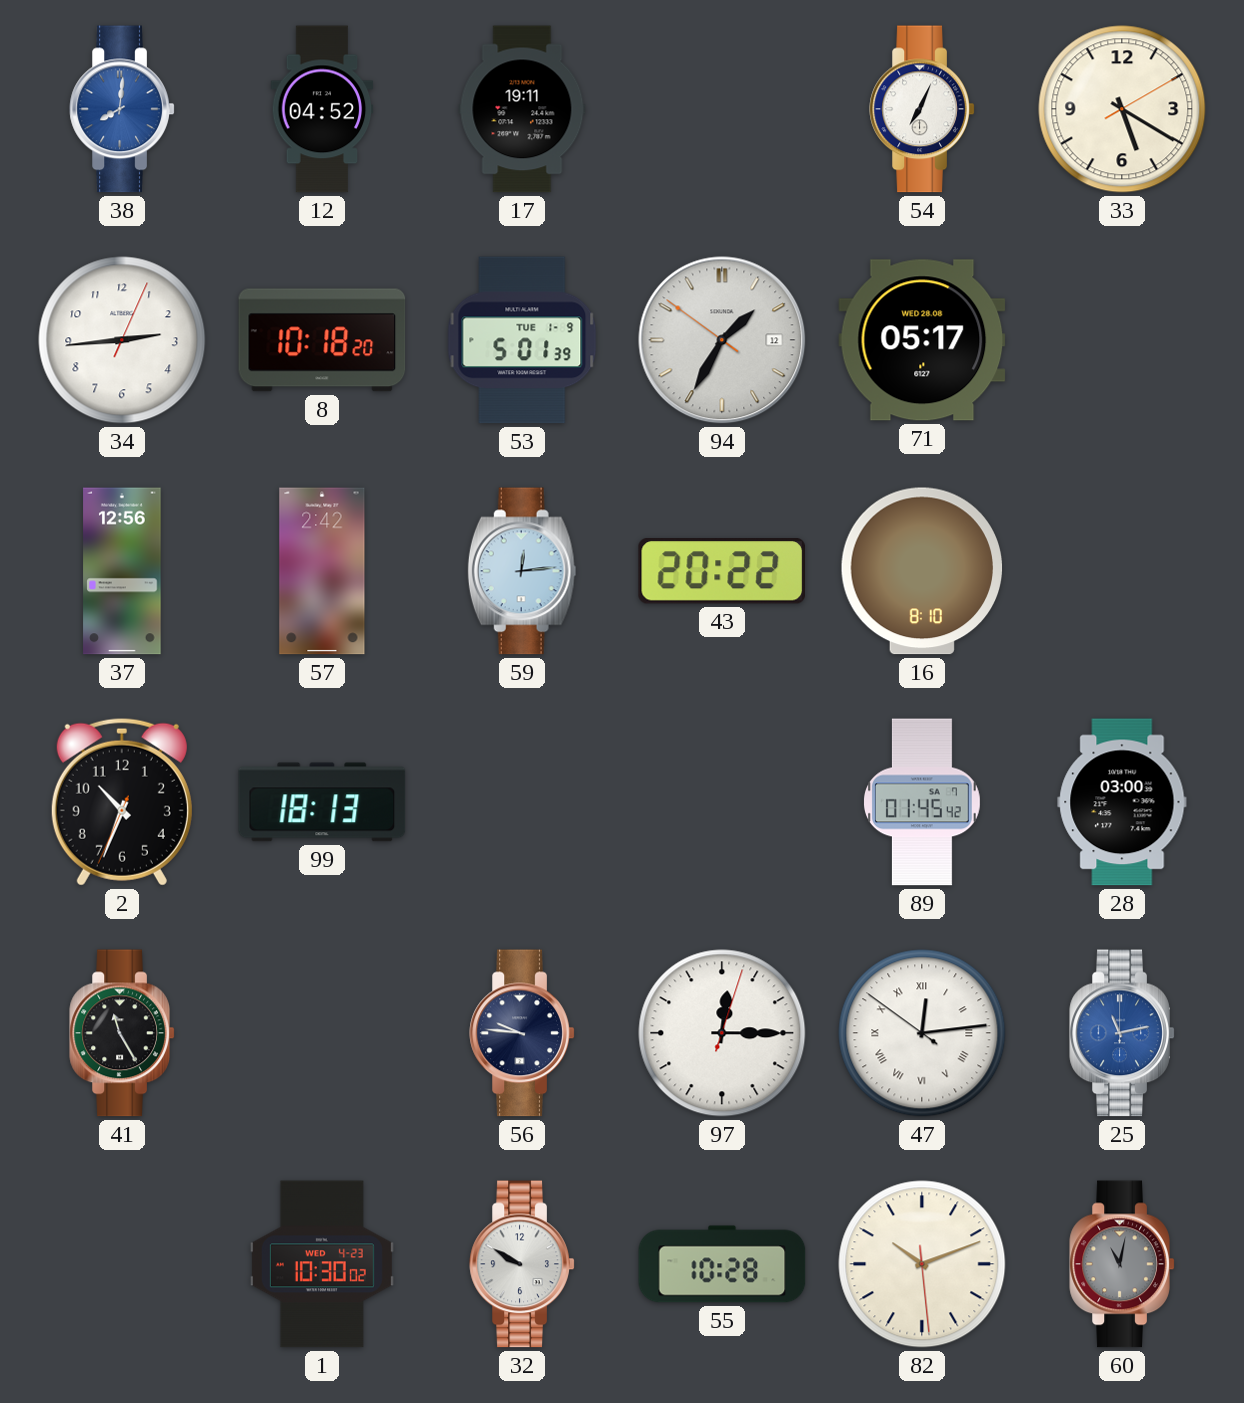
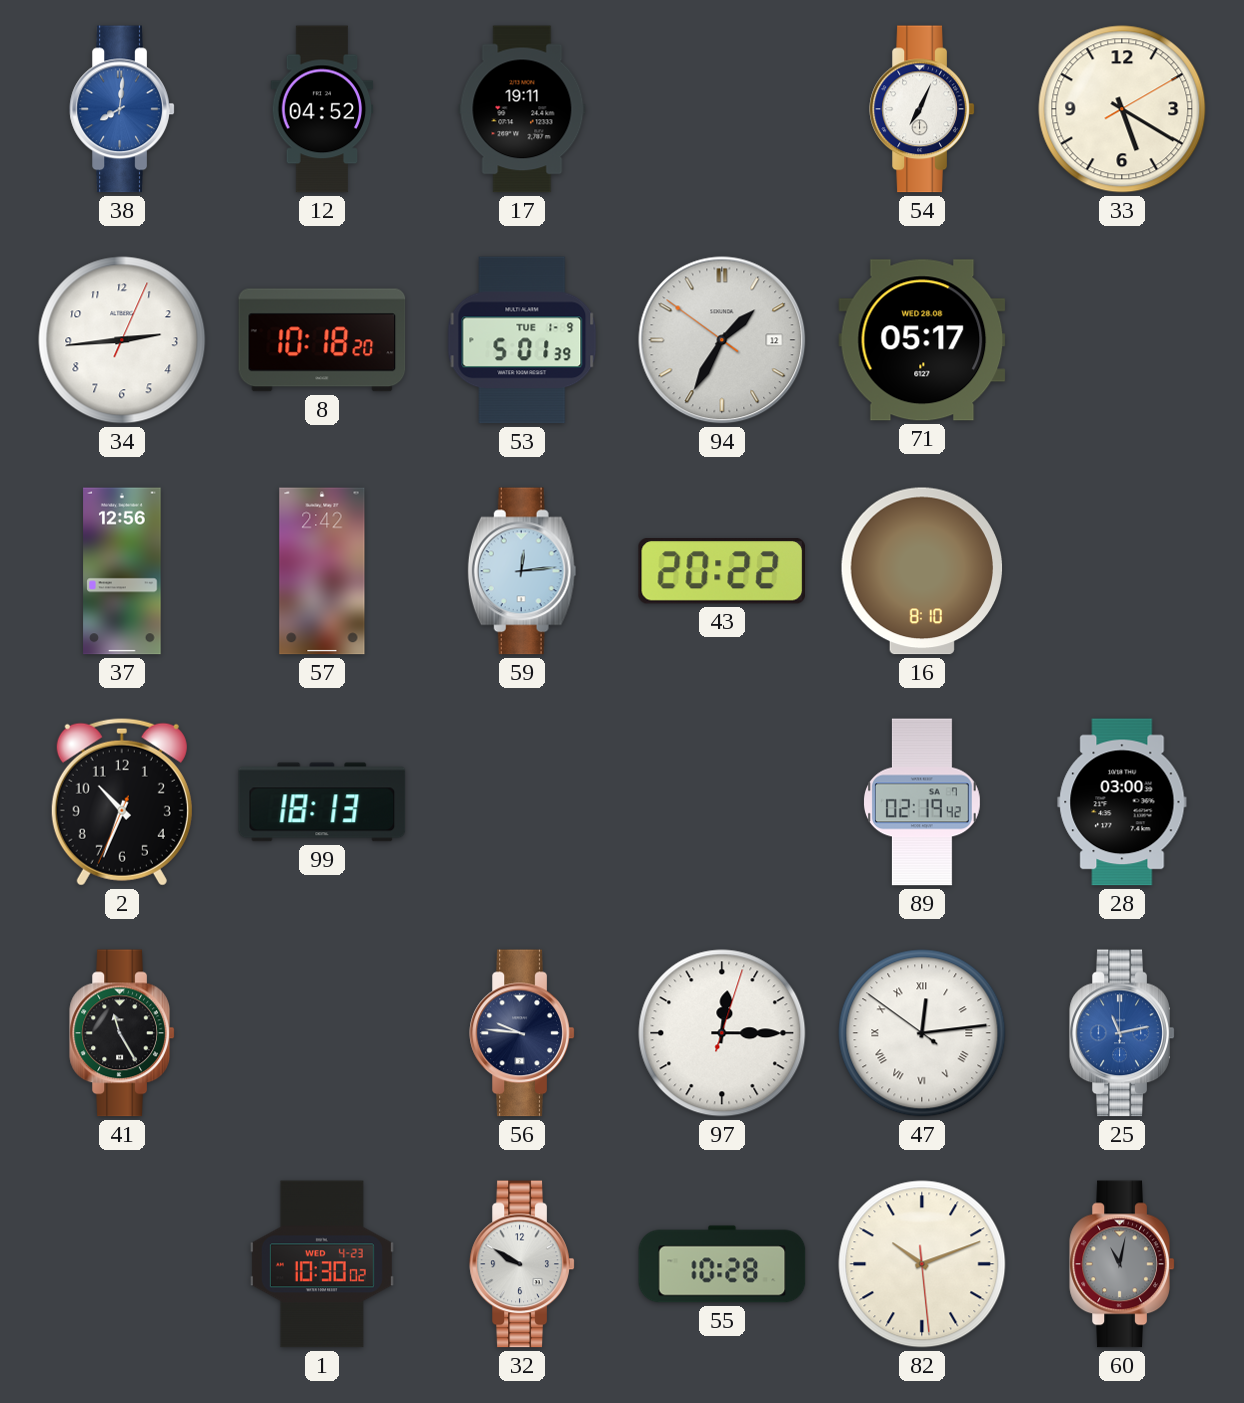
89: 01:45 -> 02:19 (922, 802)
